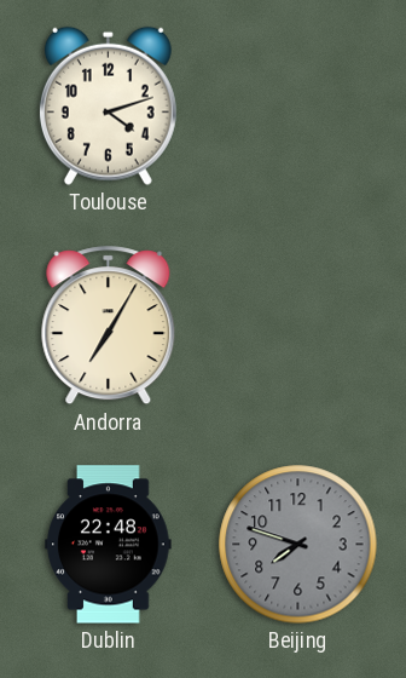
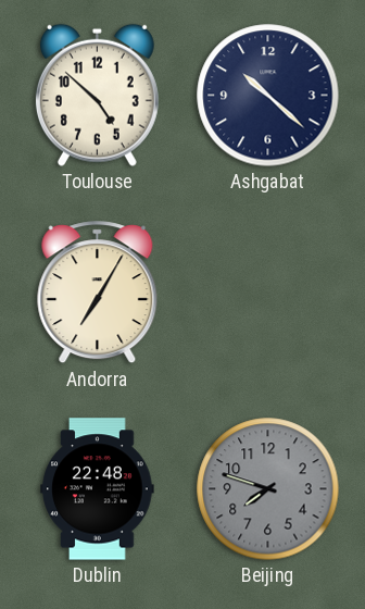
Toulouse: 4:12 -> 4:52 (97, 95)
Ashgabat: none -> 10:22 (268, 96)
